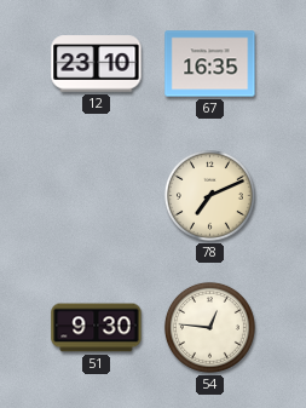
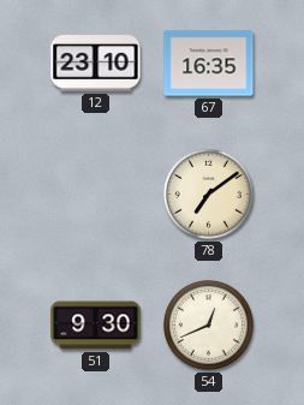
78: 7:11 -> 7:09 (208, 193)
54: 12:46 -> 12:41 (208, 324)
